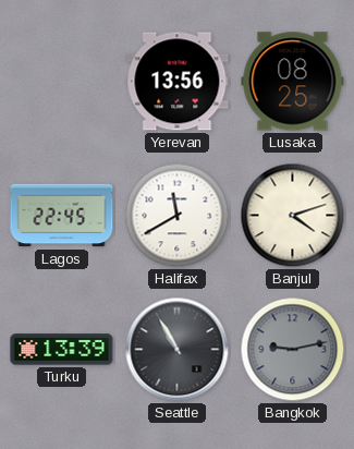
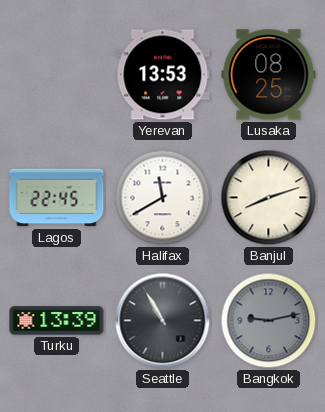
Yerevan: 13:56 -> 13:53 (163, 75)
Banjul: 4:12 -> 8:12 (269, 198)
